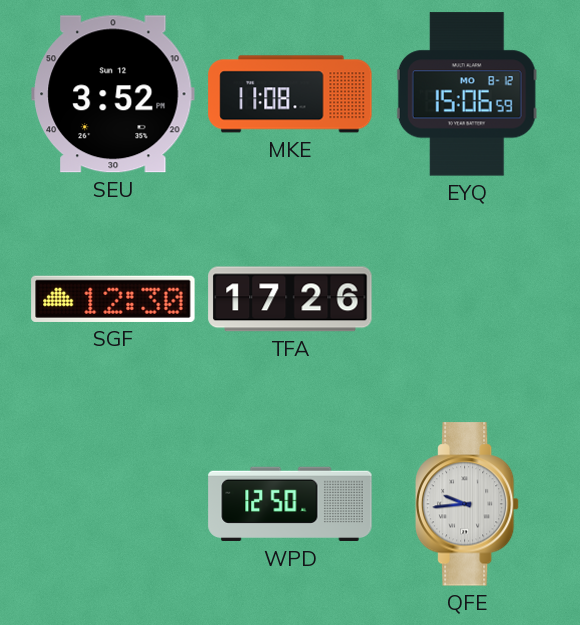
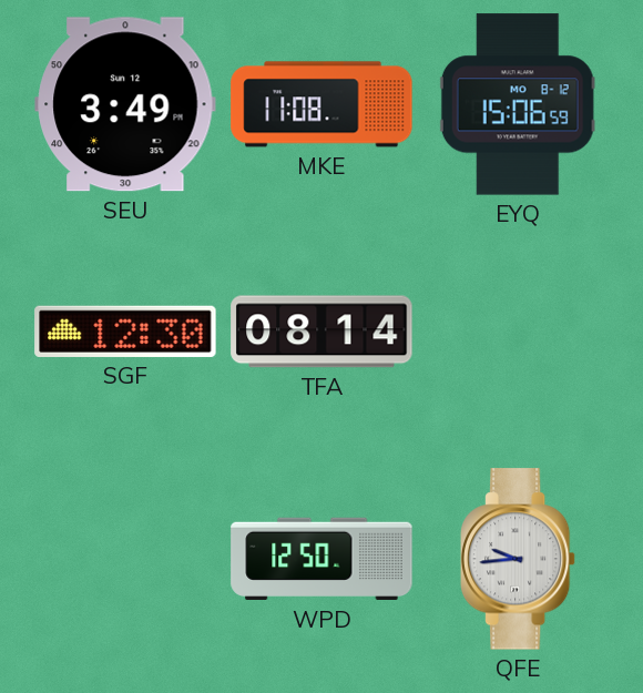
SEU: 3:52 -> 3:49 (125, 104)
TFA: 17:26 -> 08:14 (321, 332)
